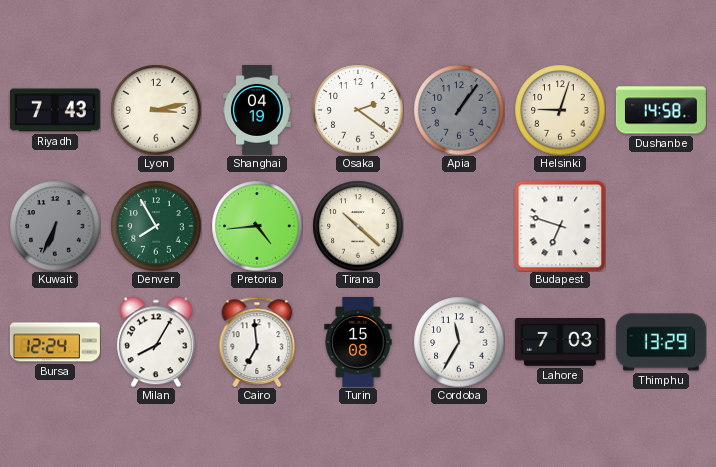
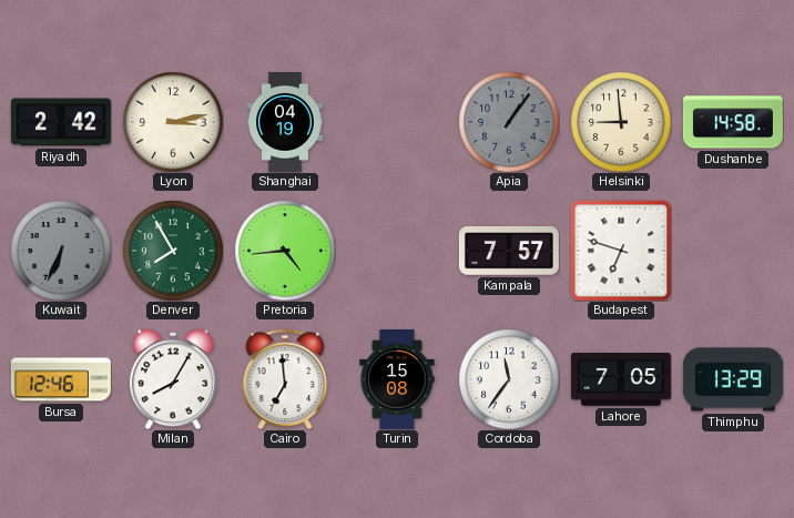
Riyadh: 7:43 -> 2:42 (61, 122)
Osaka: 2:21 -> none (358, 110)
Helsinki: 9:03 -> 8:59 (621, 122)
Tirana: 10:22 -> none (358, 226)
Kampala: none -> 7:57 (509, 252)
Bursa: 12:24 -> 12:46 (61, 379)
Cordoba: 11:35 -> 11:36 (509, 379)
Lahore: 7:03 -> 7:05 (621, 380)
